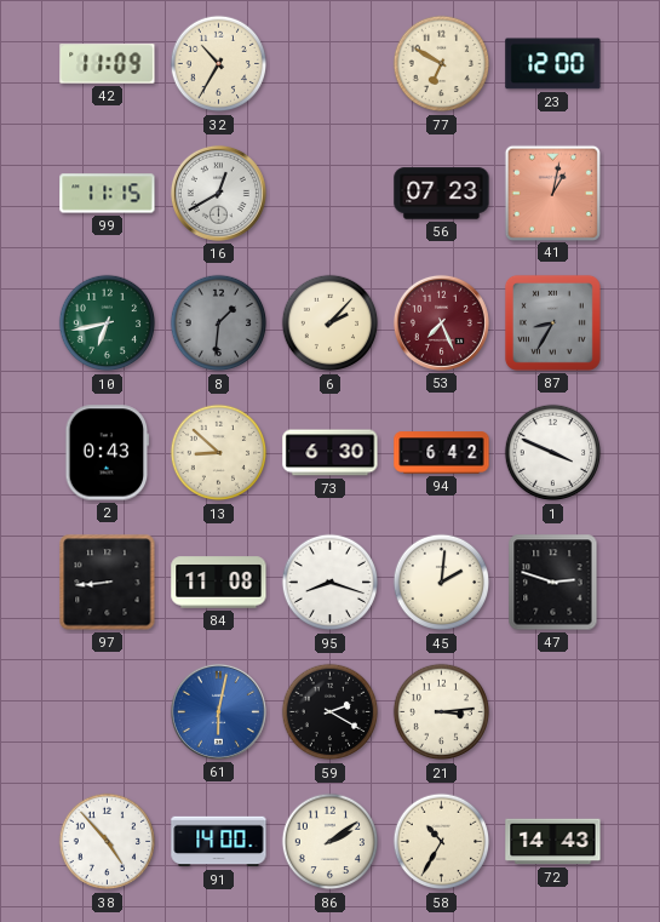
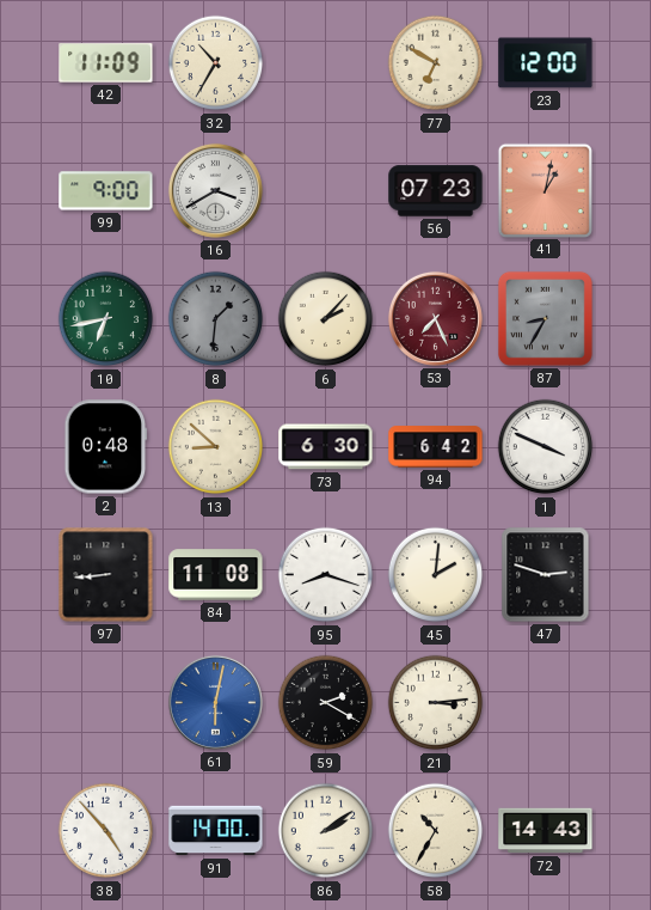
99: 11:15 -> 9:00 (106, 191)
16: 12:40 -> 3:40 (215, 190)
2: 0:43 -> 0:48 (106, 447)
